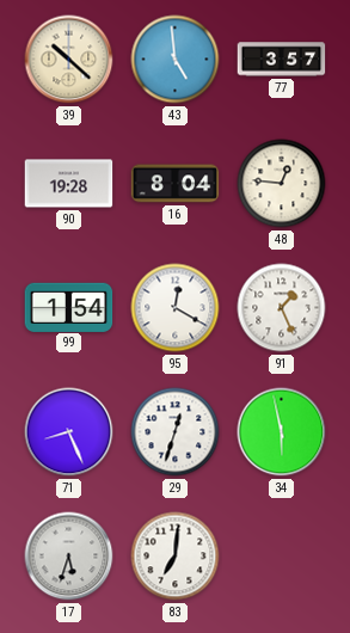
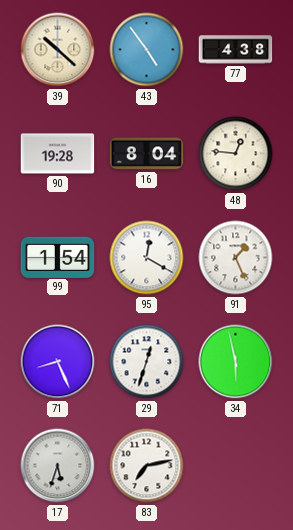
43: 4:59 -> 4:54 (147, 50)
77: 3:57 -> 4:38 (236, 50)
83: 7:01 -> 7:13 (147, 466)
